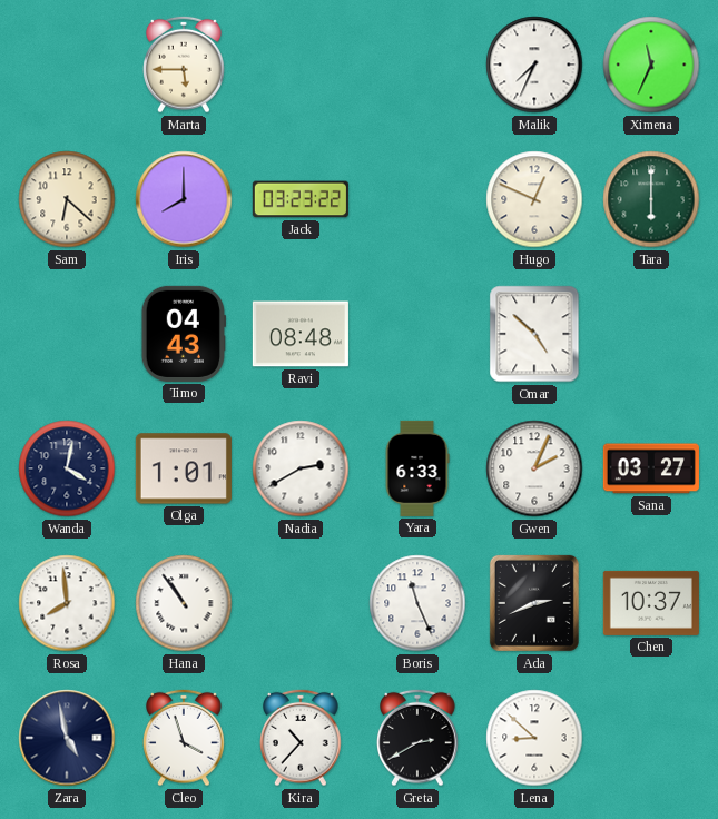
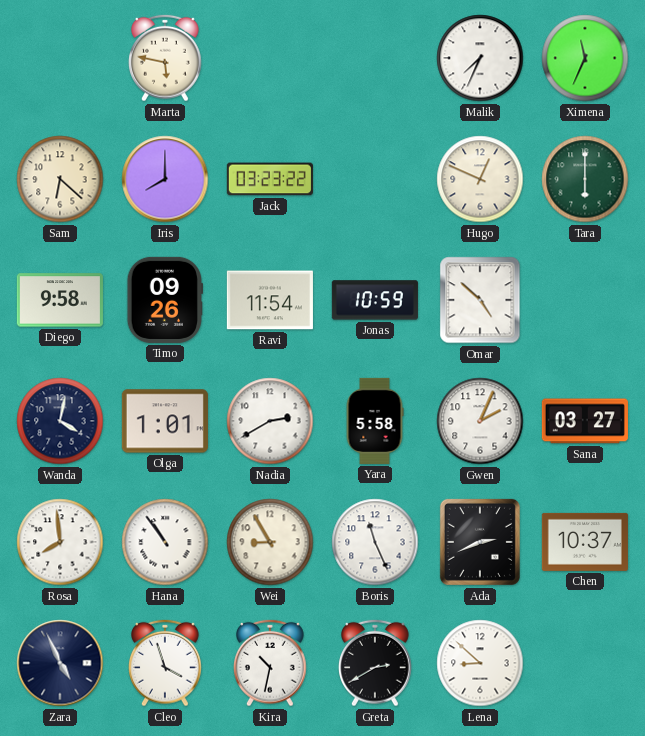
Marta: 5:45 -> 5:47 (166, 58)
Diego: none -> 9:58 (60, 300)
Timo: 04:43 -> 09:26 (164, 300)
Ravi: 08:48 -> 11:54 (270, 300)
Jonas: none -> 10:59 (375, 300)
Yara: 6:33 -> 5:58 (375, 421)
Wei: none -> 8:55 (270, 542)
Zara: 4:58 -> 4:56 (60, 663)
Kira: 10:37 -> 10:32 (271, 663)
